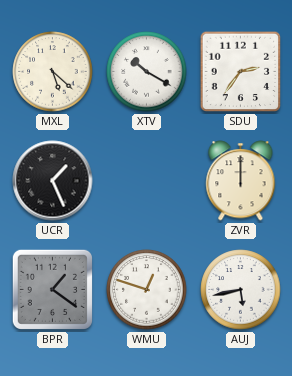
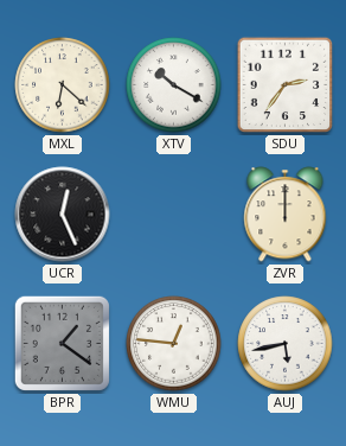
MXL: 5:22 -> 6:22 (63, 85)
UCR: 1:26 -> 12:26 (63, 215)
WMU: 12:48 -> 12:46 (174, 344)
